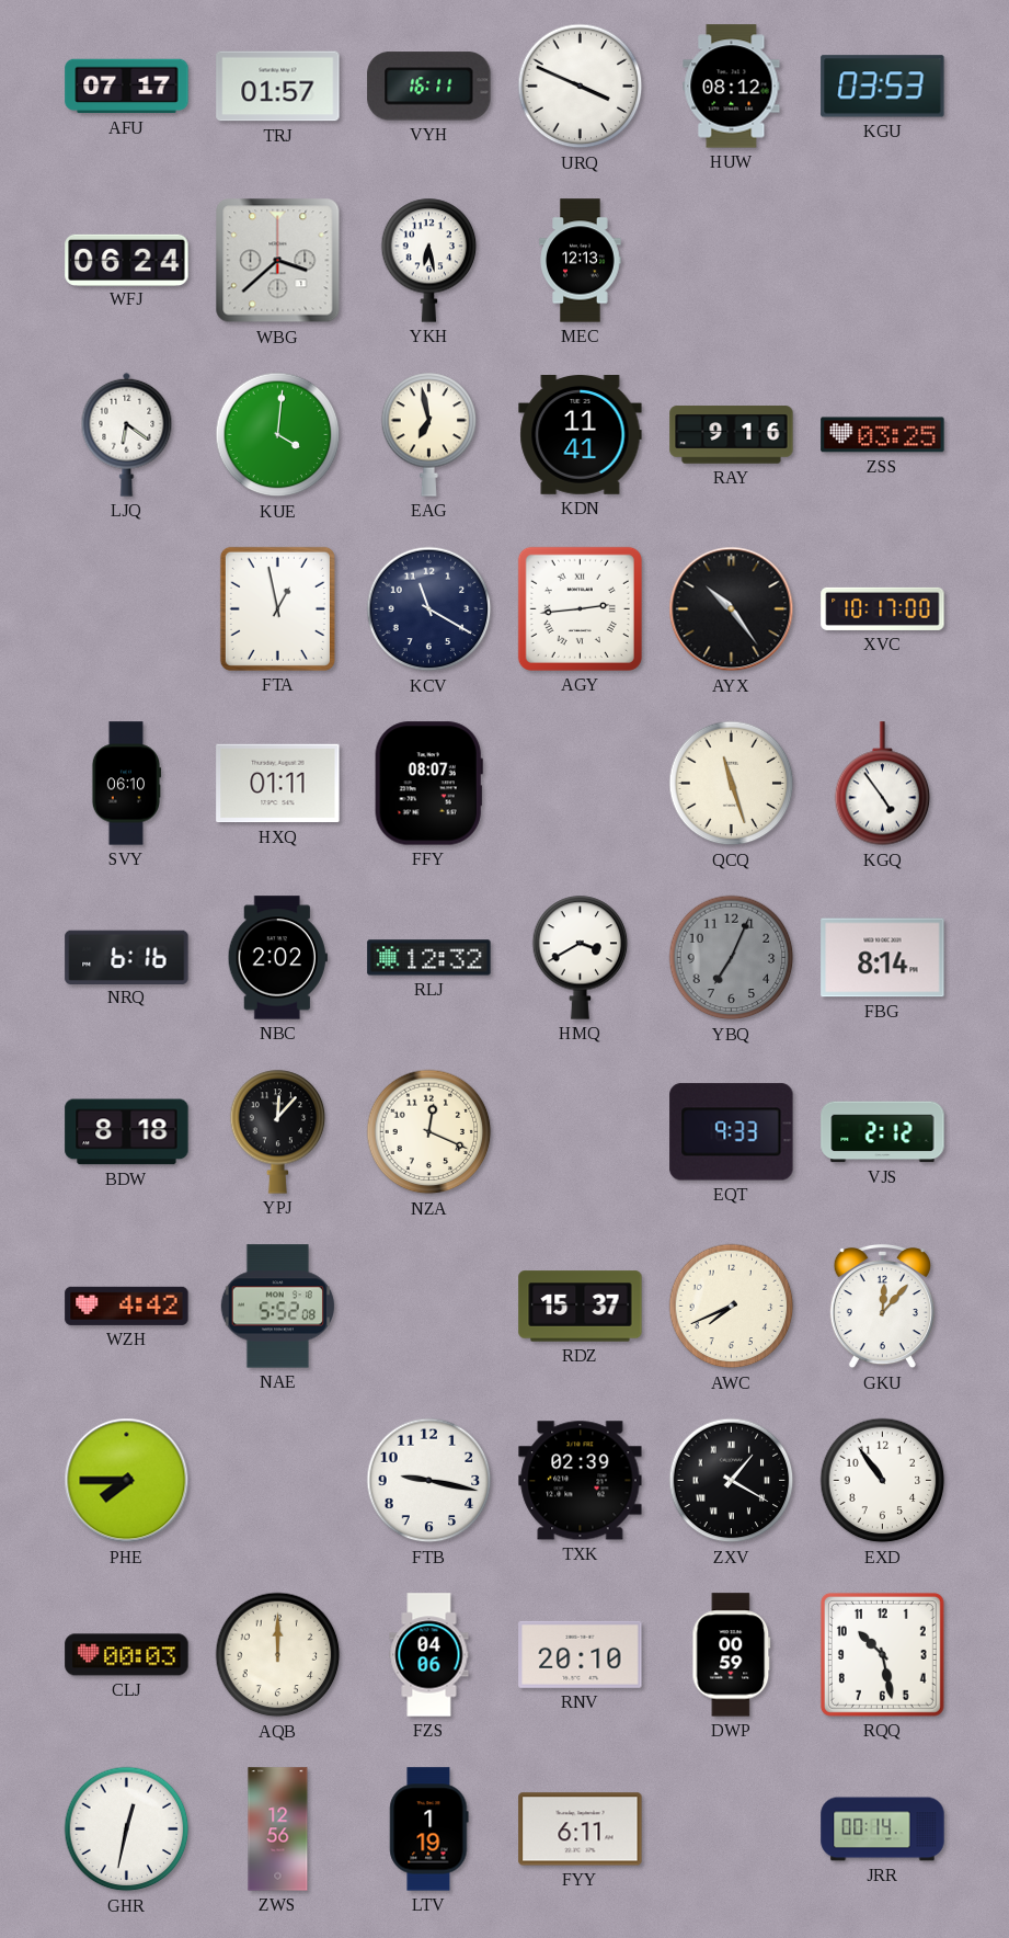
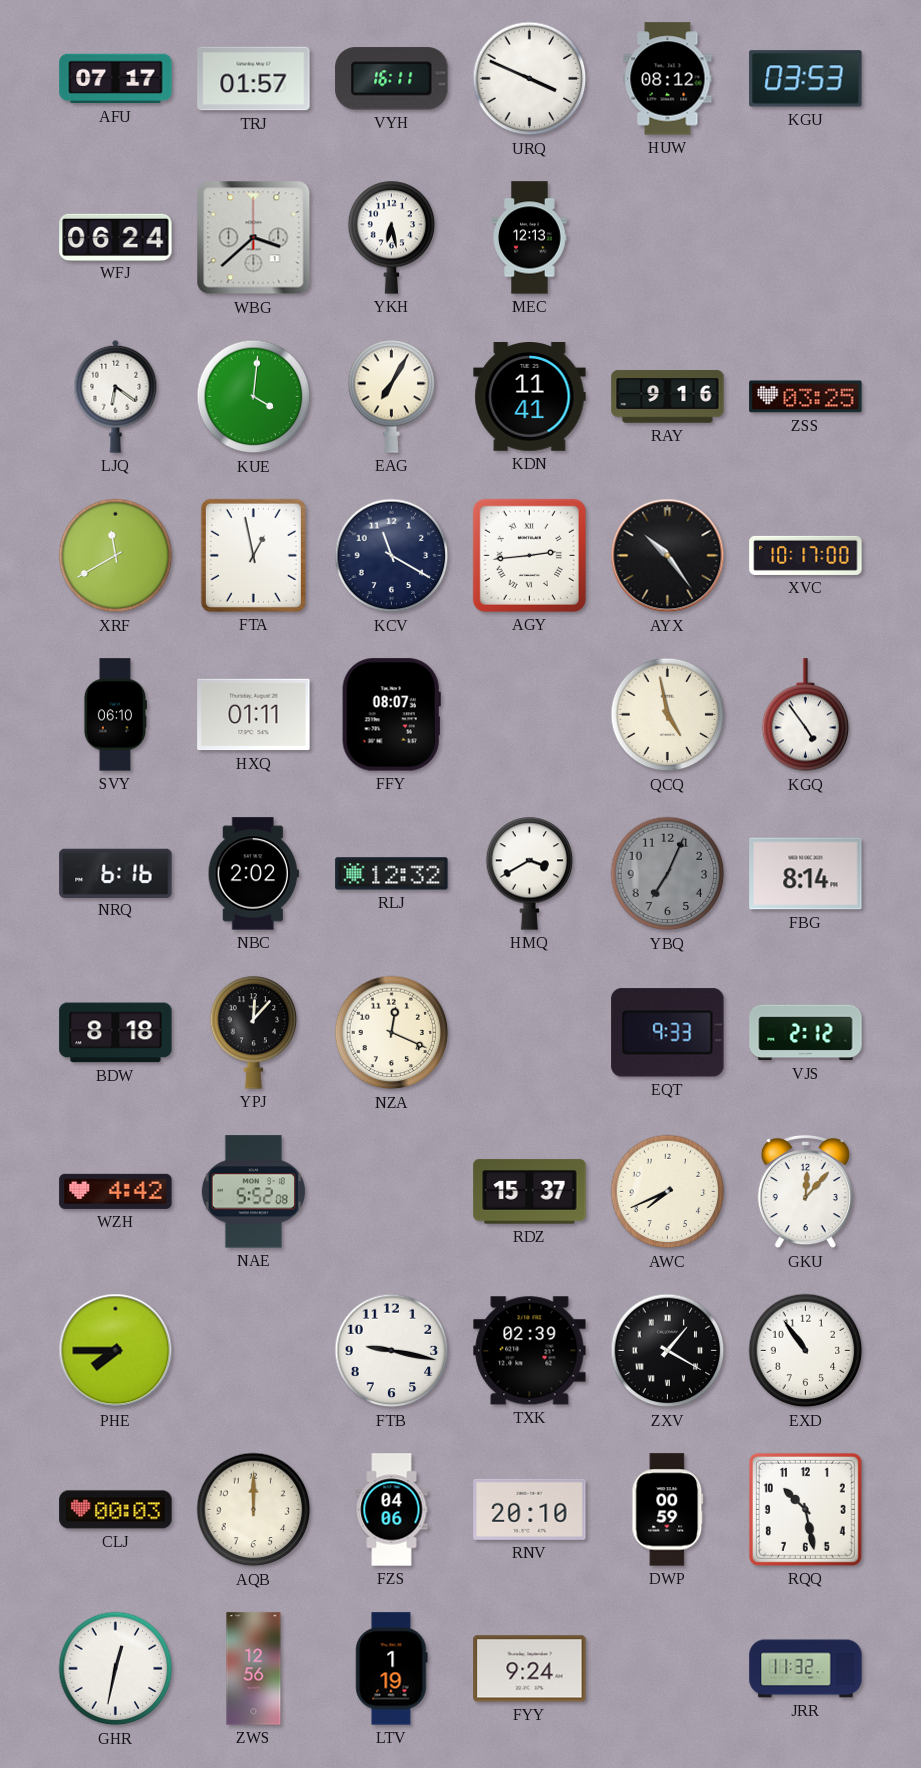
EAG: 6:58 -> 7:05 (392, 396)
XRF: none -> 11:40 (116, 556)
QCQ: 11:27 -> 4:58 (668, 715)
FYY: 6:11 -> 9:24 (530, 1669)
JRR: 00:14 -> 11:32 (806, 1669)
